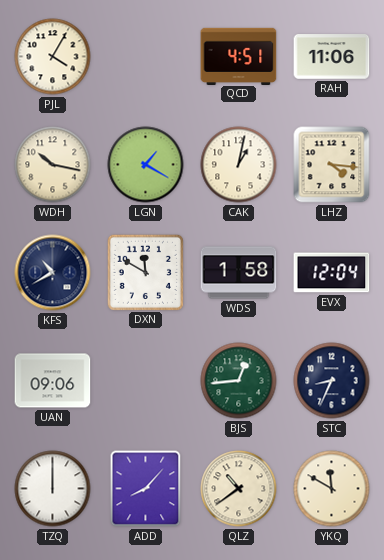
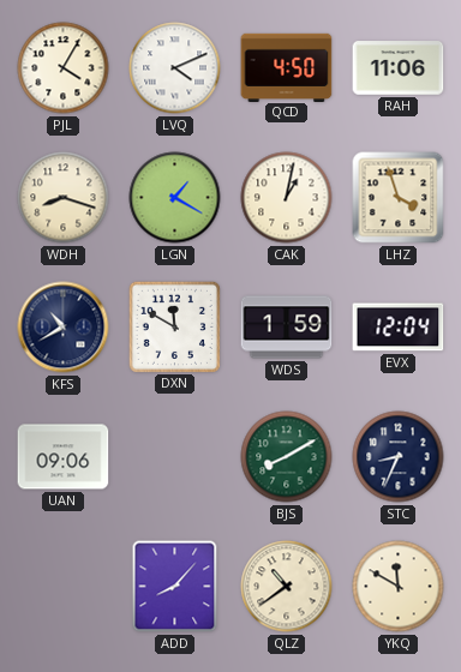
LVQ: none -> 4:11 (175, 68)
QCD: 4:51 -> 4:50 (287, 67)
WDH: 10:17 -> 8:18 (64, 198)
LHZ: 4:16 -> 3:57 (399, 198)
WDS: 1:58 -> 1:59 (287, 328)
BJS: 12:44 -> 8:10 (287, 457)
TZQ: 12:00 -> none (53, 489)
